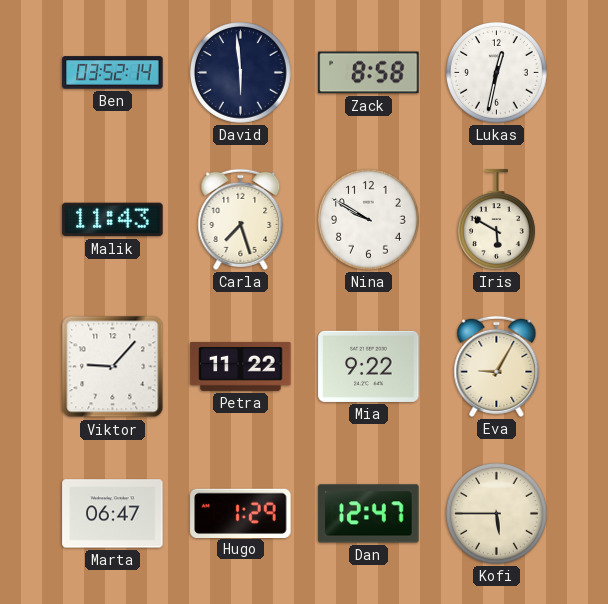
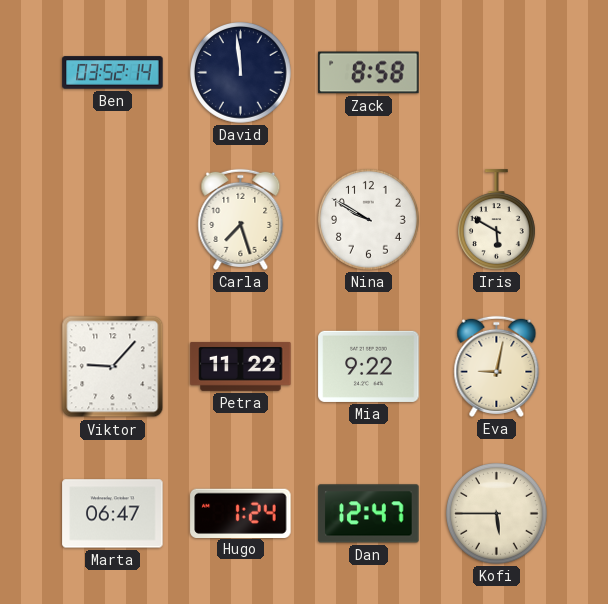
David: 5:59 -> 11:59 (241, 73)
Lukas: 12:32 -> none (497, 73)
Malik: 11:43 -> none (113, 220)
Eva: 9:05 -> 9:02 (497, 366)
Hugo: 1:29 -> 1:24 (241, 513)
